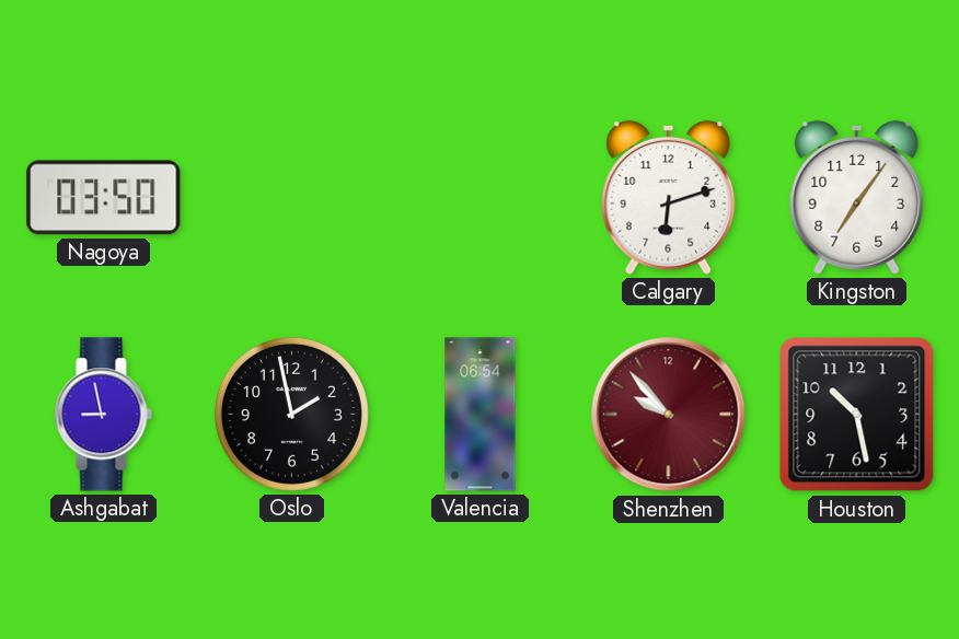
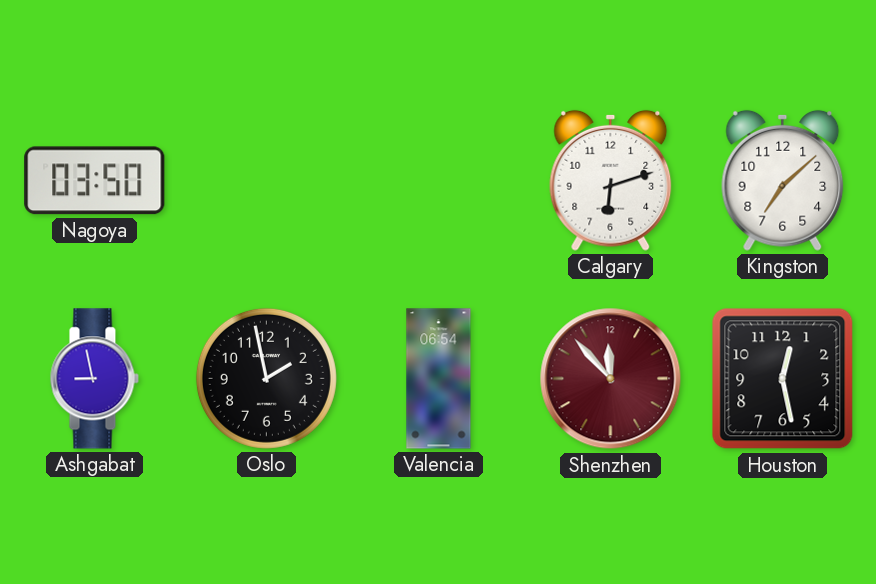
Kingston: 7:06 -> 7:08 (783, 180)
Shenzhen: 9:53 -> 11:53 (611, 379)
Houston: 10:28 -> 12:28 (783, 379)
